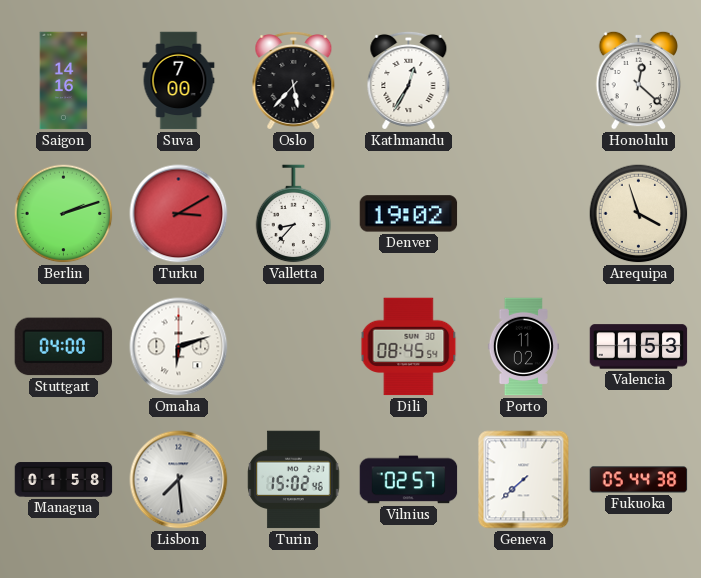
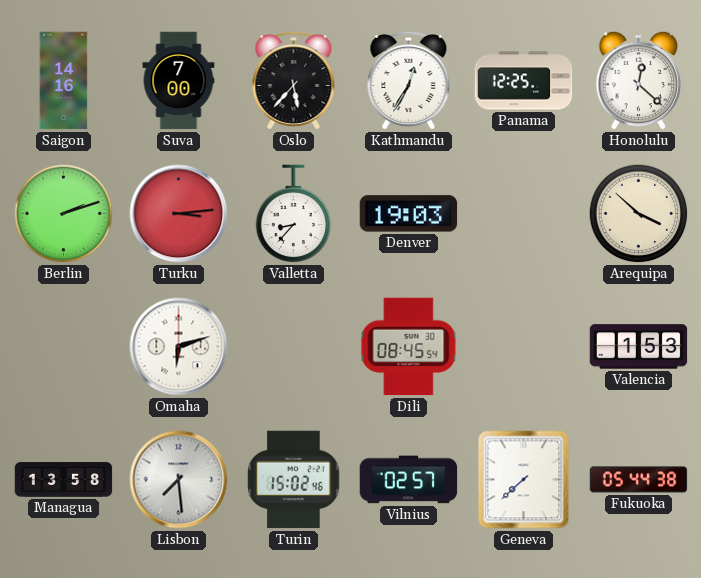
Panama: none -> 12:25 (524, 81)
Turku: 3:10 -> 3:14 (179, 214)
Denver: 19:02 -> 19:03 (409, 214)
Arequipa: 3:57 -> 3:52 (639, 214)
Stuttgart: 04:00 -> none (64, 347)
Porto: 11:02 -> none (523, 347)
Managua: 01:58 -> 13:58 (64, 480)
